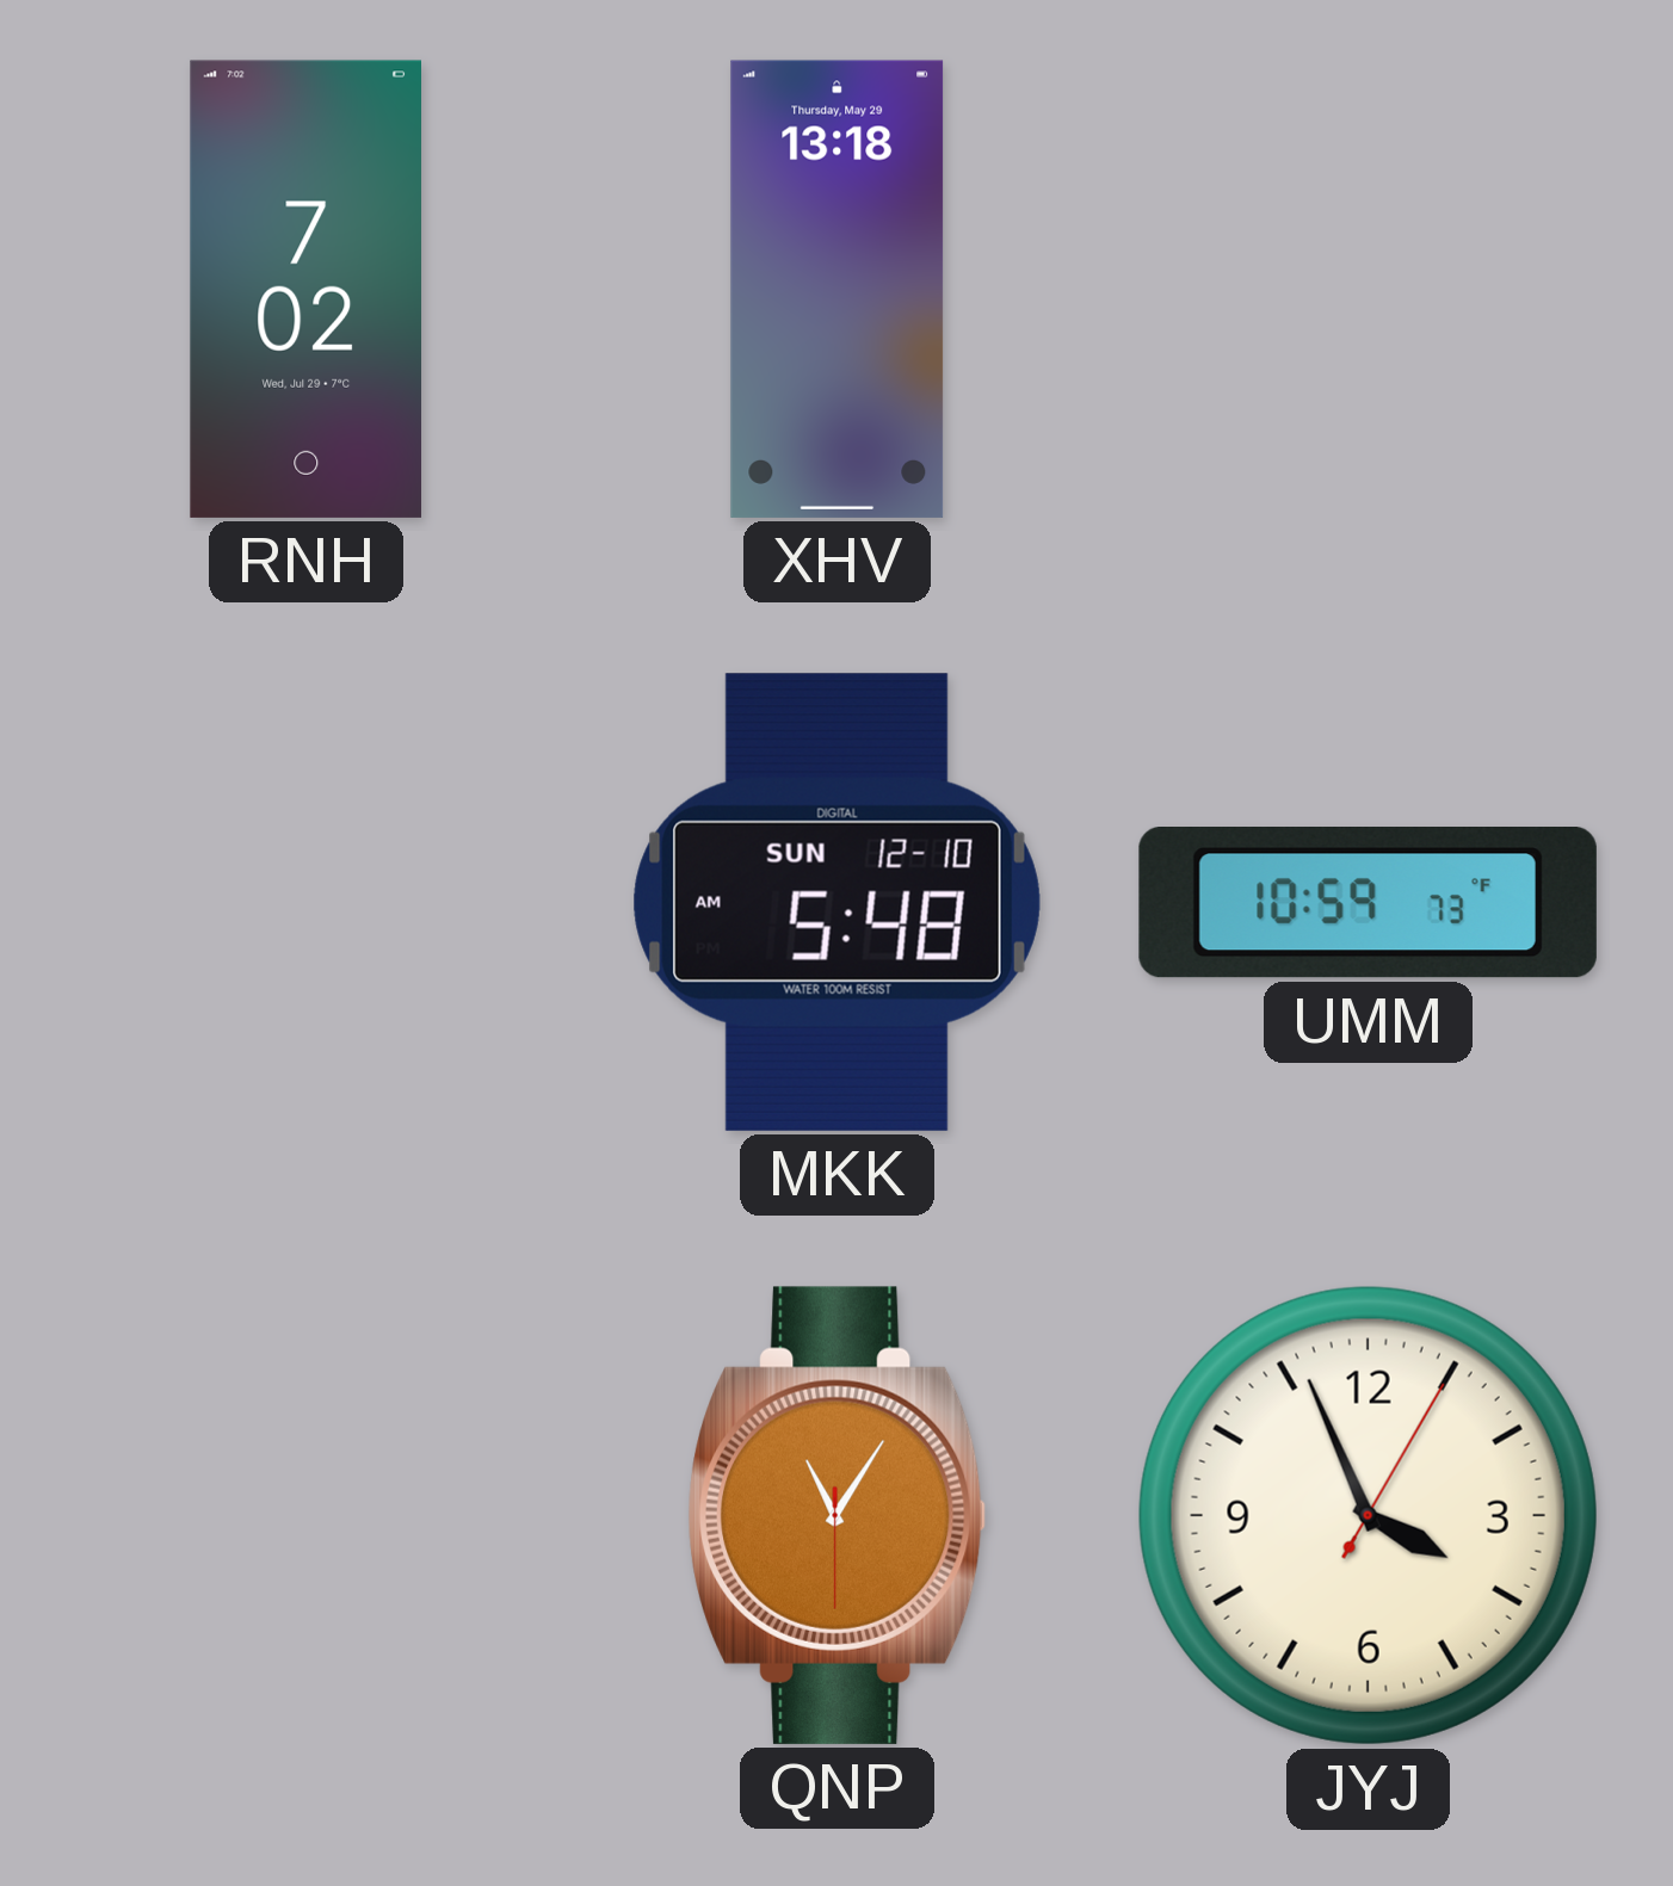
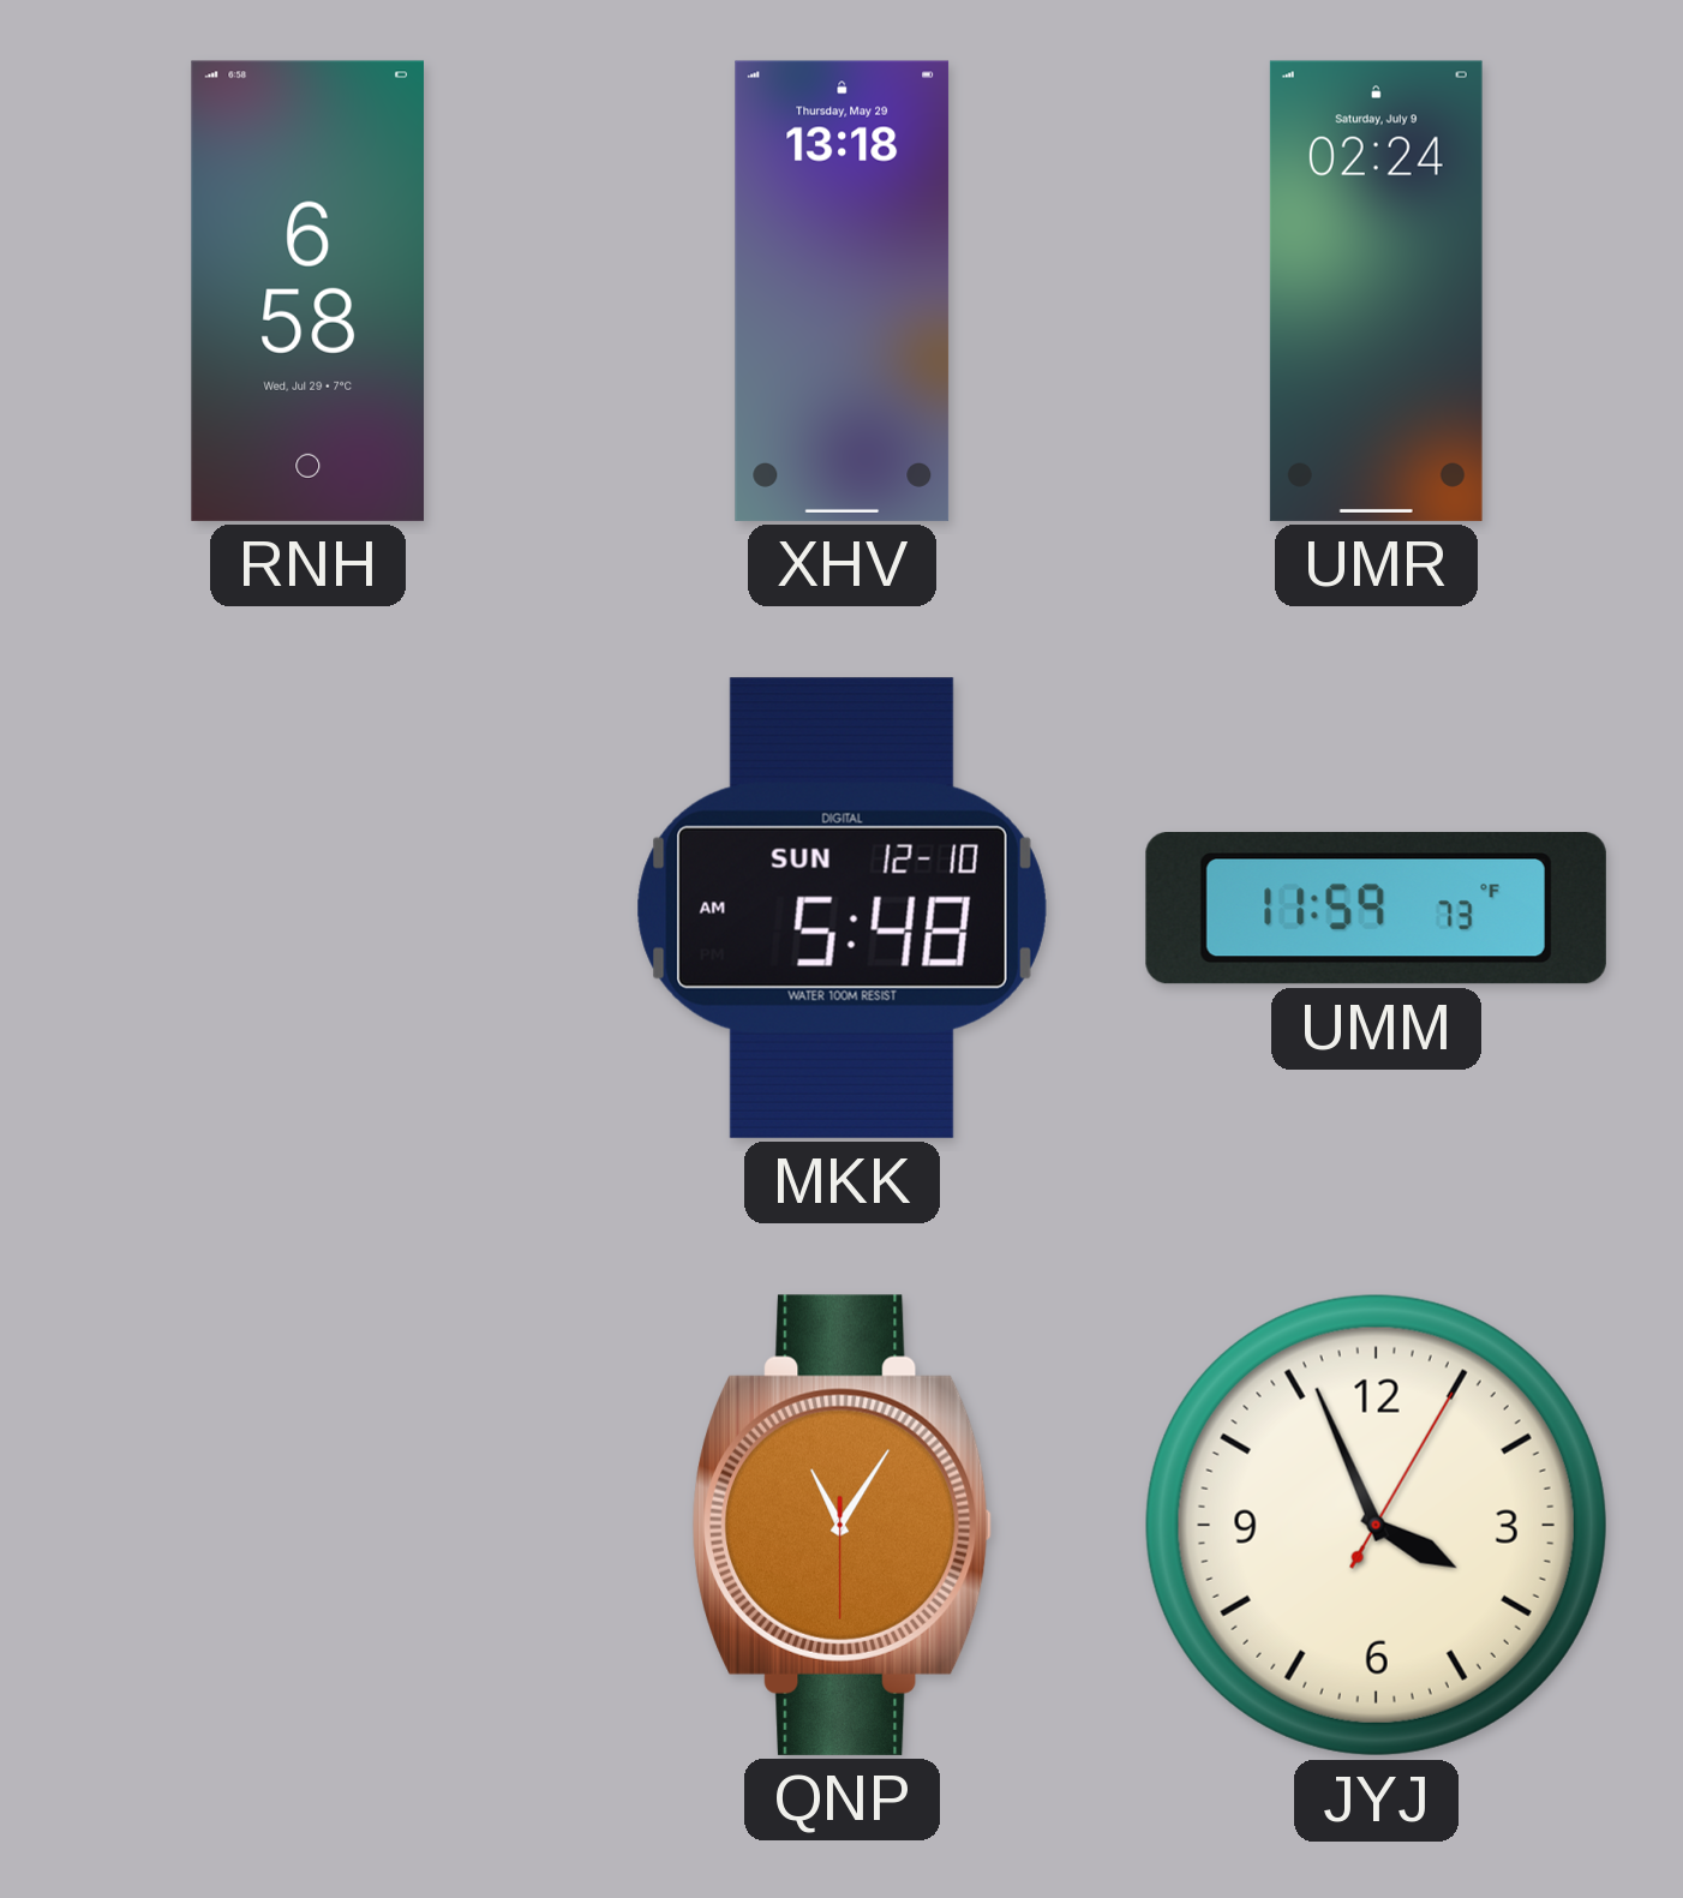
RNH: 7:02 -> 6:58 (307, 291)
UMR: none -> 02:24 (1376, 291)
UMM: 10:59 -> 11:59 (1376, 909)
